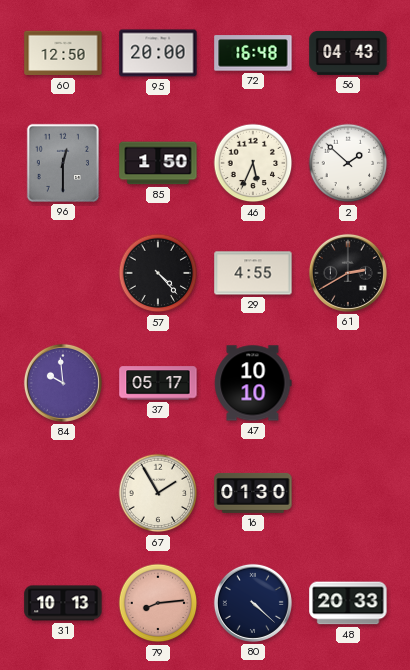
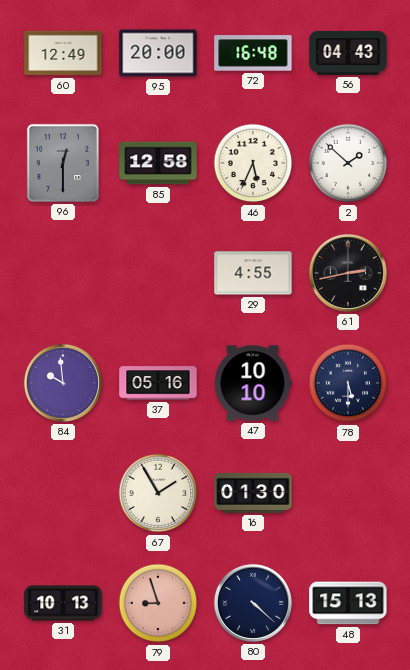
60: 12:50 -> 12:49 (63, 53)
85: 1:50 -> 12:58 (158, 163)
57: 4:23 -> none (158, 273)
61: 2:40 -> 2:43 (348, 273)
37: 05:17 -> 05:16 (158, 383)
78: none -> 5:30 (348, 383)
79: 8:14 -> 8:57 (158, 603)
48: 20:33 -> 15:13 (348, 603)
